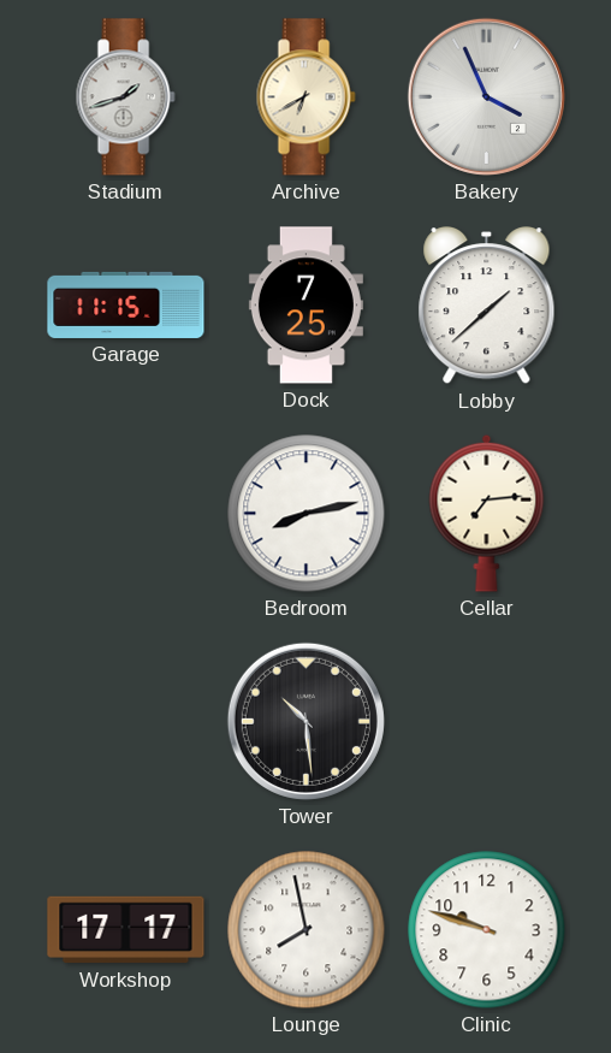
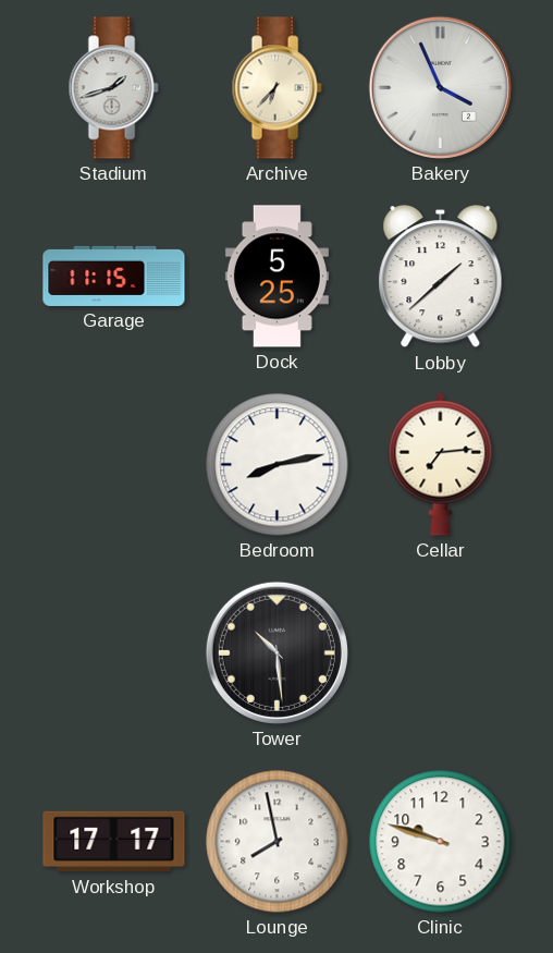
Archive: 6:40 -> 6:37 (276, 88)
Dock: 7:25 -> 5:25 (276, 277)
